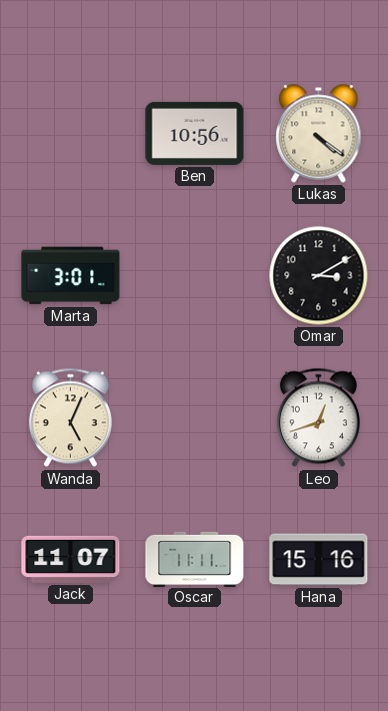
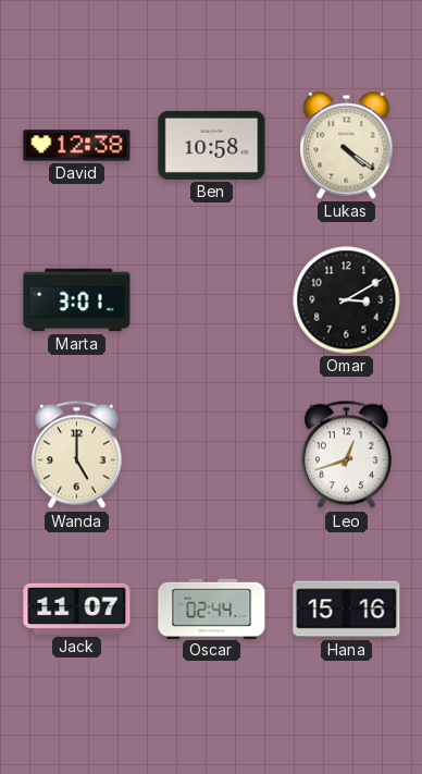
David: none -> 12:38 (77, 146)
Ben: 10:56 -> 10:58 (212, 145)
Wanda: 5:04 -> 5:00 (76, 455)
Oscar: 11:11 -> 02:44 (212, 609)
